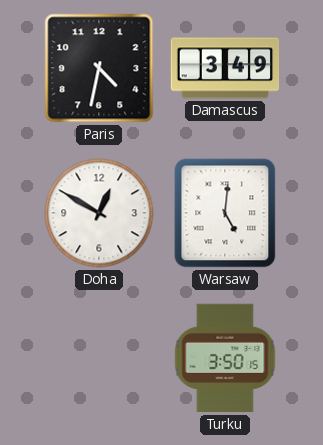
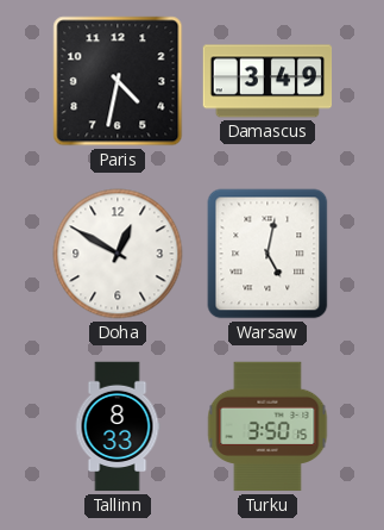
Warsaw: 5:01 -> 5:02 (267, 254)
Tallinn: none -> 8:33 (118, 426)
